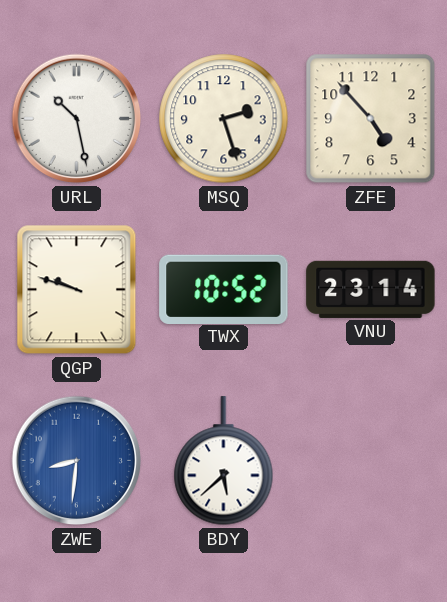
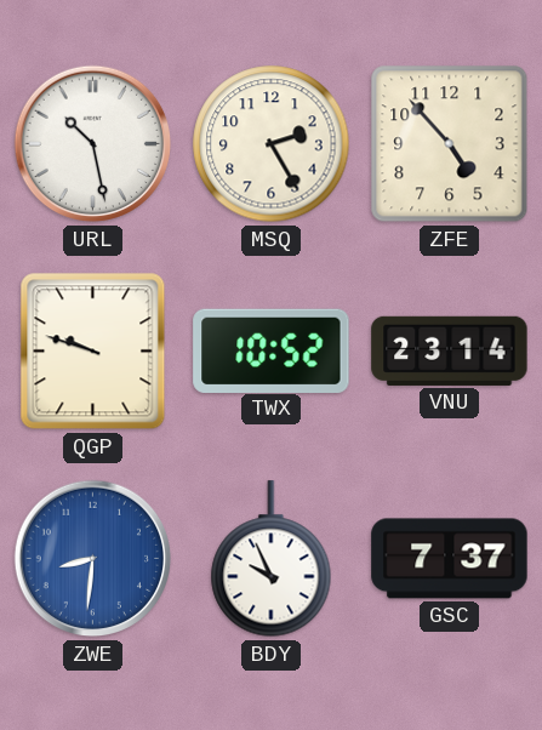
MSQ: 2:27 -> 2:25 (272, 144)
BDY: 5:38 -> 9:56 (272, 559)
GSC: none -> 7:37 (450, 559)
